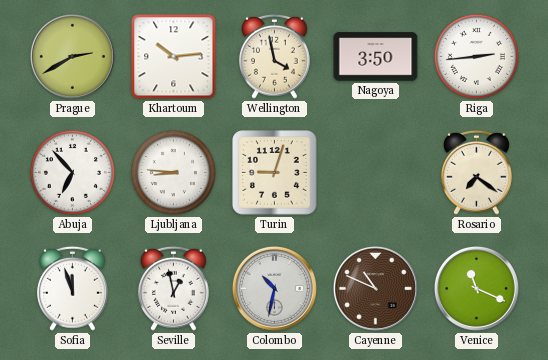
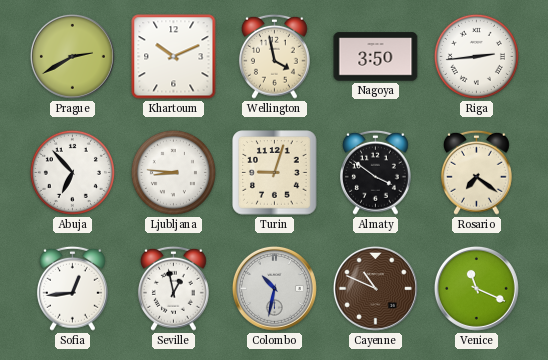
Khartoum: 10:14 -> 10:11 (174, 57)
Almaty: none -> 3:51 (375, 172)
Sofia: 11:57 -> 12:44 (72, 288)
